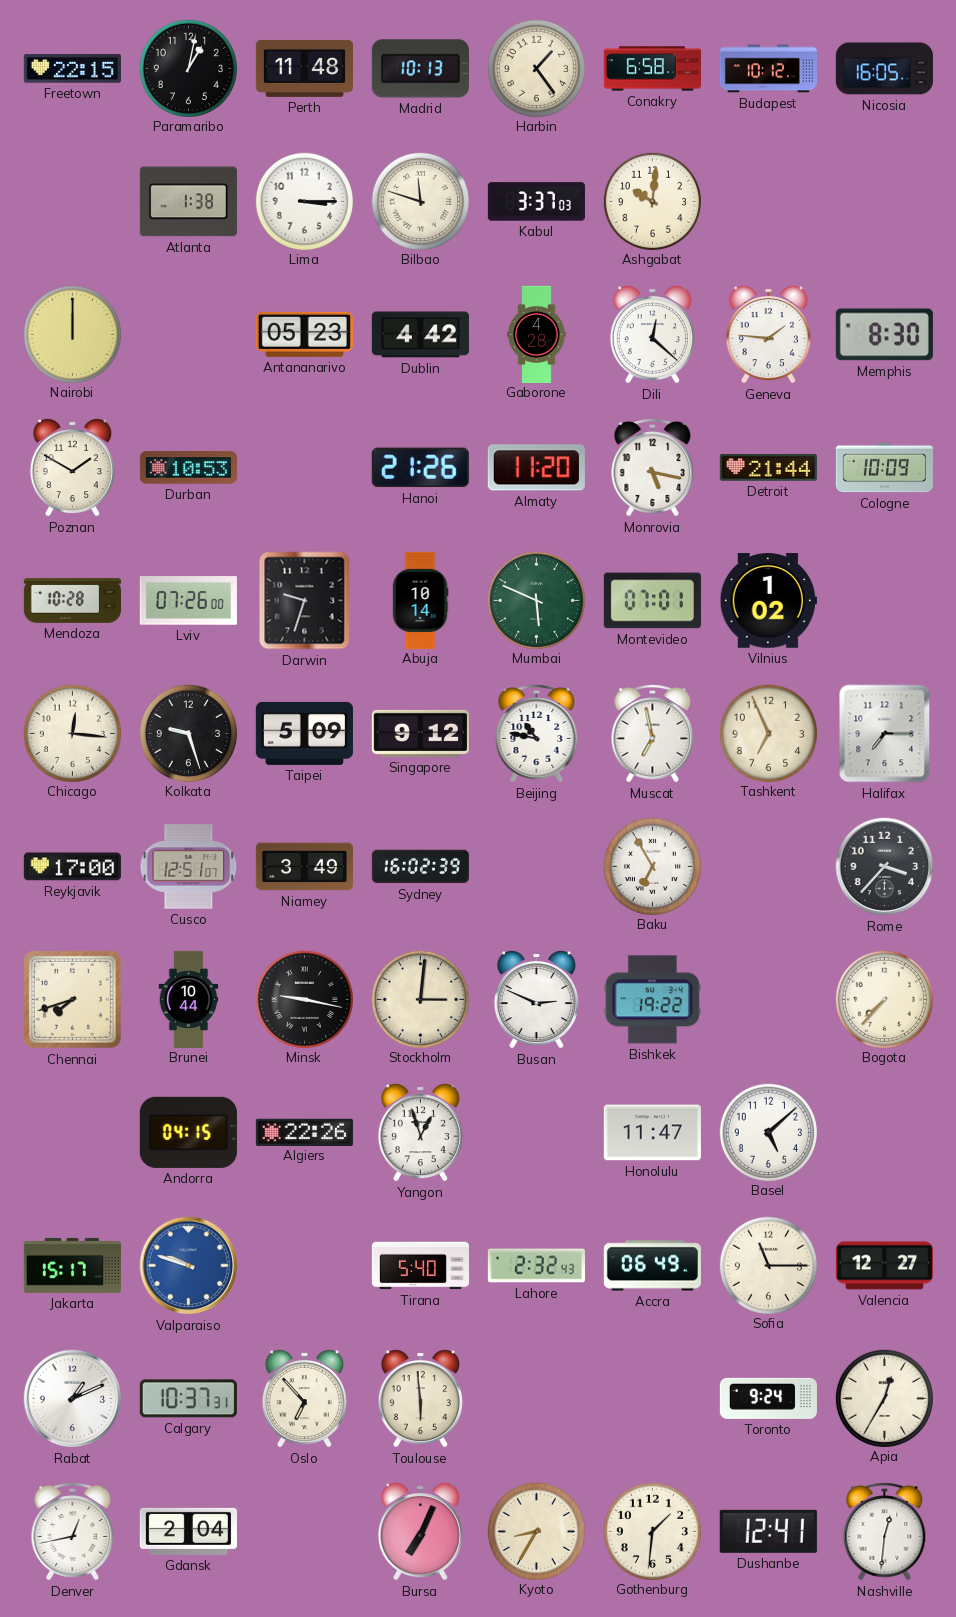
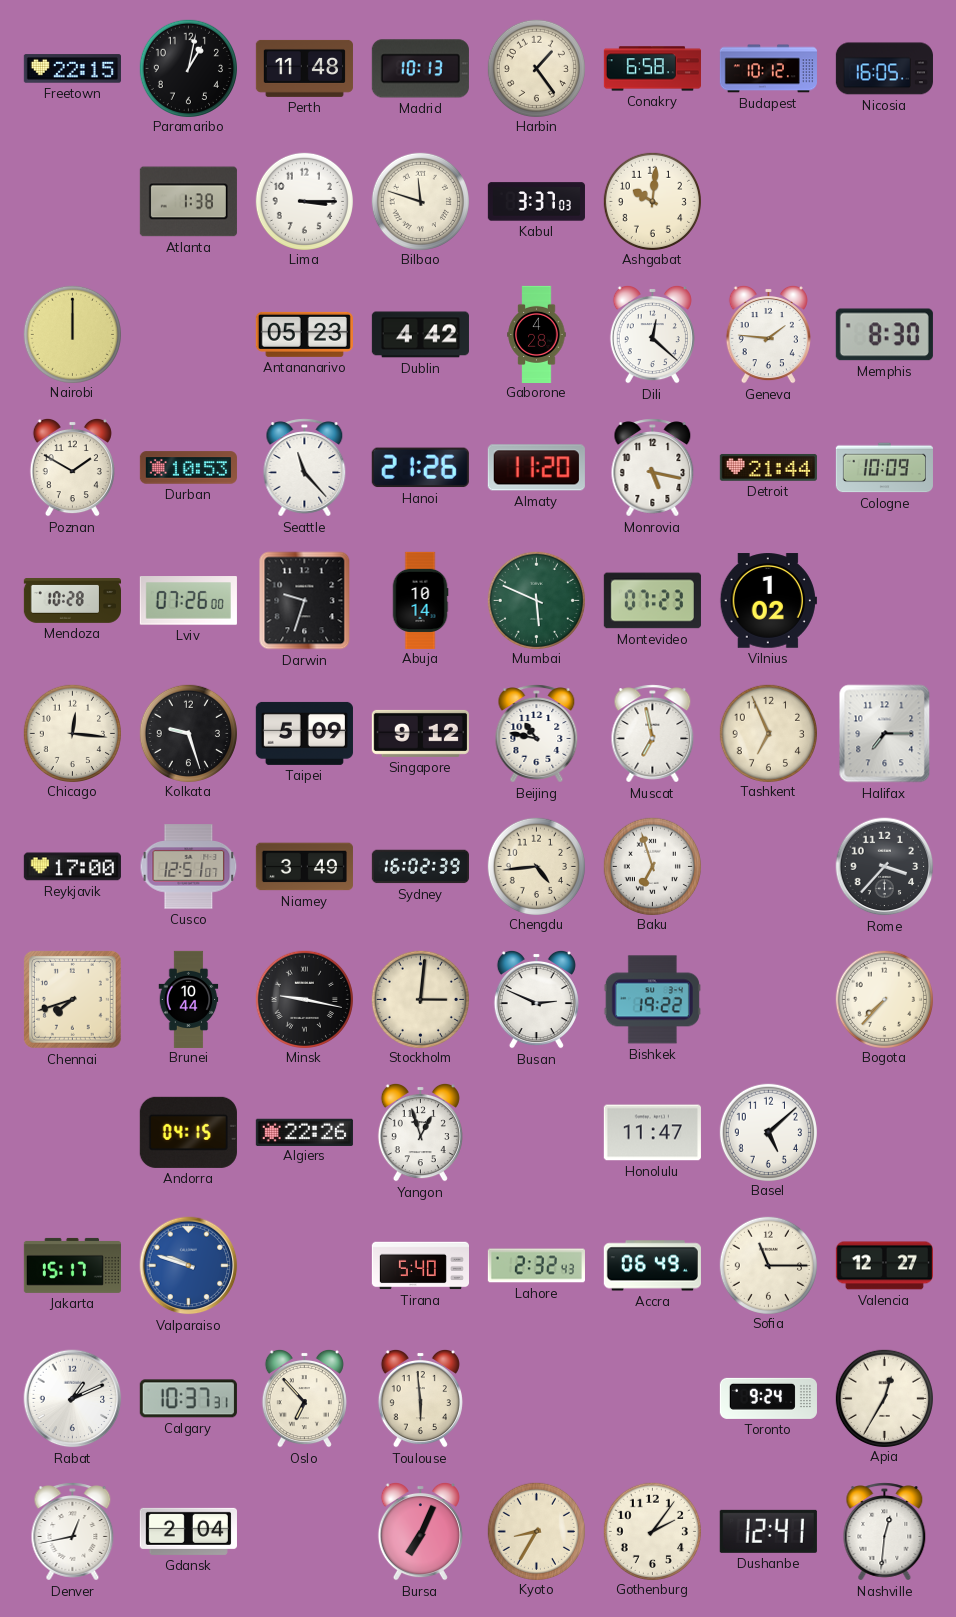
Seattle: none -> 11:23 (305, 468)
Montevideo: 07:01 -> 07:23 (652, 601)
Chengdu: none -> 4:44 (536, 866)
Baku: 6:55 -> 6:57 (652, 866)
Gothenburg: 1:31 -> 2:06 (652, 1531)
